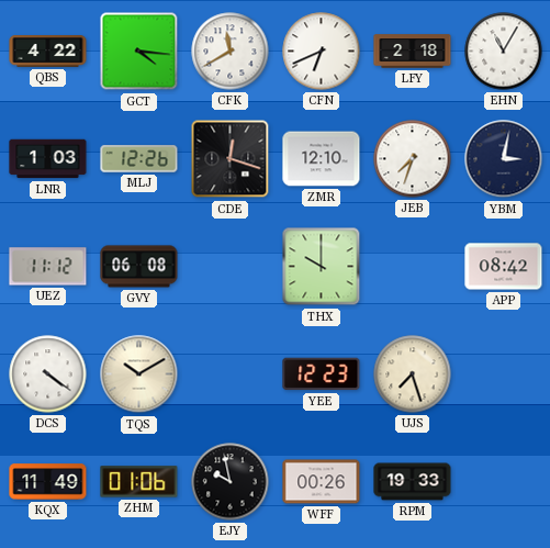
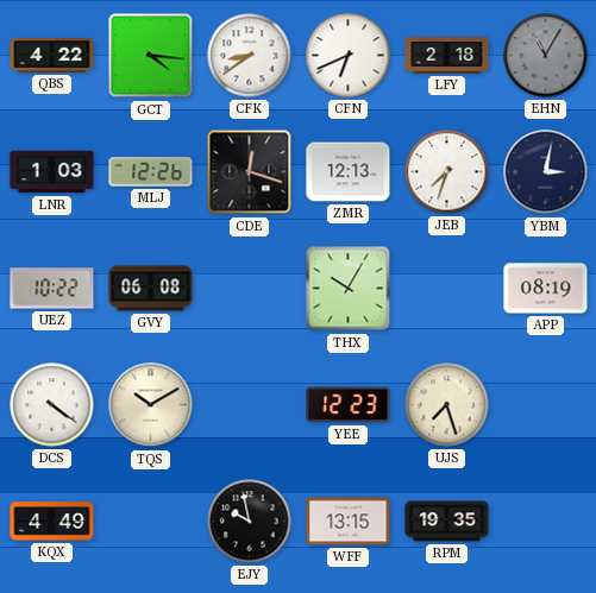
CFK: 11:40 -> 8:39 (250, 56)
EHN dial: white -> grey (546, 56)
ZMR: 12:10 -> 12:13 (349, 172)
UEZ: 11:12 -> 10:22 (52, 289)
THX: 10:00 -> 10:05 (349, 289)
APP: 08:42 -> 08:19 (546, 289)
KQX: 11:49 -> 4:49 (52, 522)
ZHM: 01:06 -> none (139, 482)
WFF: 00:26 -> 13:15 (349, 522)
RPM: 19:33 -> 19:35 (447, 522)
